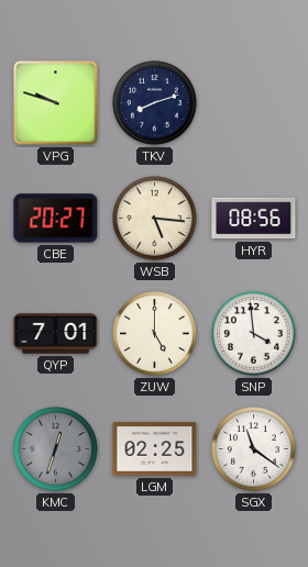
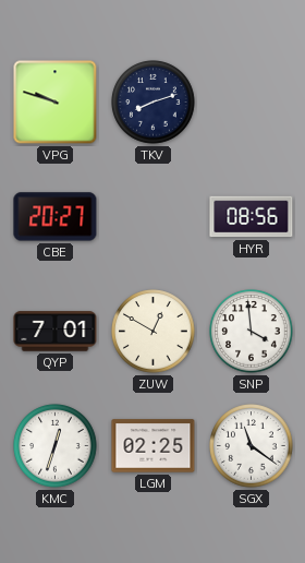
WSB: 5:16 -> none (155, 219)
ZUW: 5:00 -> 12:50 (154, 332)
KMC dial: grey -> white (56, 446)
